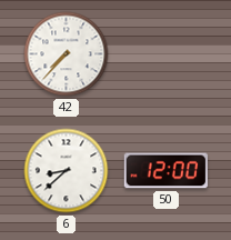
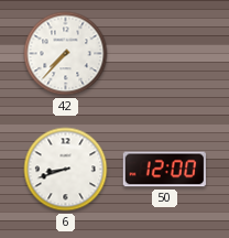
6: 8:38 -> 8:42 (66, 170)
